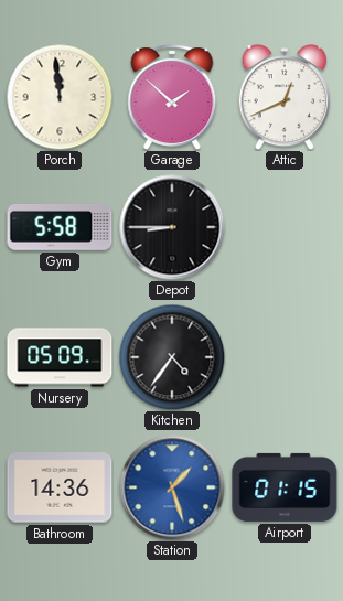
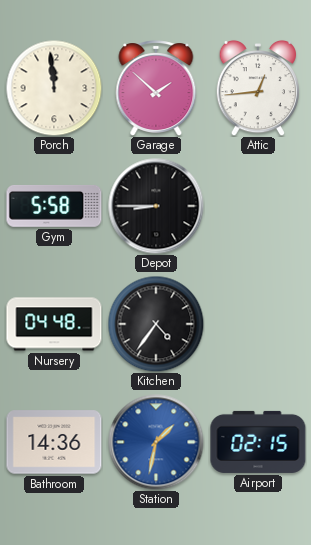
Attic: 12:41 -> 12:44 (257, 88)
Nursery: 05:09 -> 04:48 (54, 324)
Station: 1:27 -> 1:32 (156, 442)
Airport: 01:15 -> 02:15 (258, 442)
